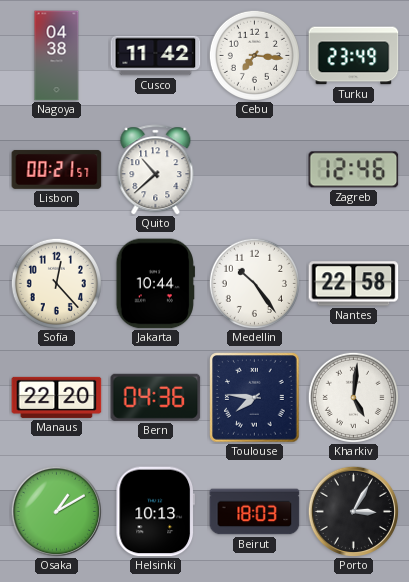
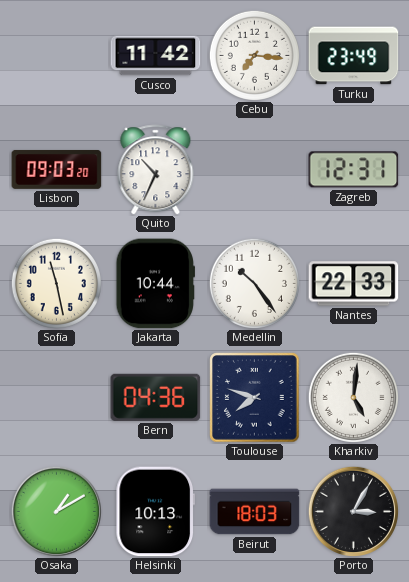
Nagoya: 04:38 -> none (57, 56)
Lisbon: 00:21 -> 09:03 (57, 169)
Quito: 10:38 -> 10:34 (156, 170)
Zagreb: 12:46 -> 12:31 (354, 170)
Sofia: 12:23 -> 11:28 (56, 283)
Nantes: 22:58 -> 22:33 (354, 284)
Manaus: 22:20 -> none (57, 397)
Toulouse: 7:46 -> 7:48 (255, 398)
